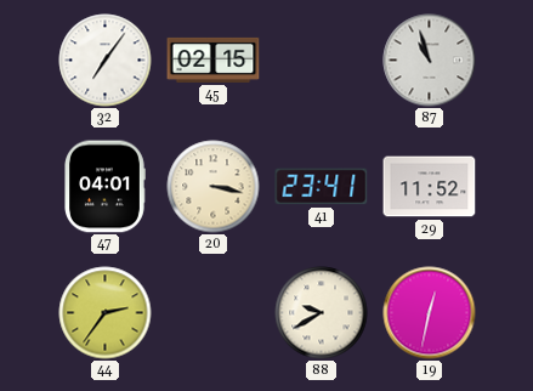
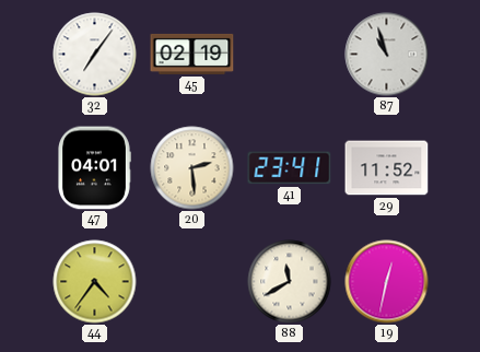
45: 02:15 -> 02:19 (192, 54)
20: 3:17 -> 2:29 (192, 168)
44: 2:36 -> 4:36 (95, 282)
88: 9:40 -> 11:40 (290, 282)
